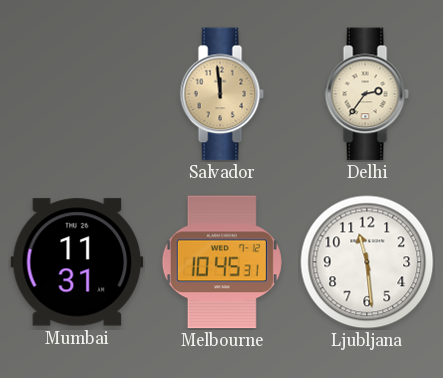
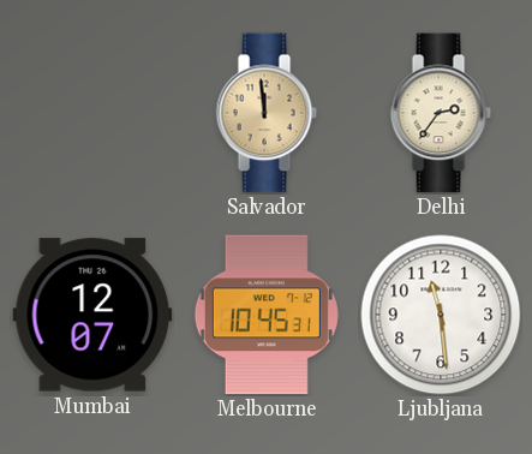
Mumbai: 11:31 -> 12:07 (92, 315)
